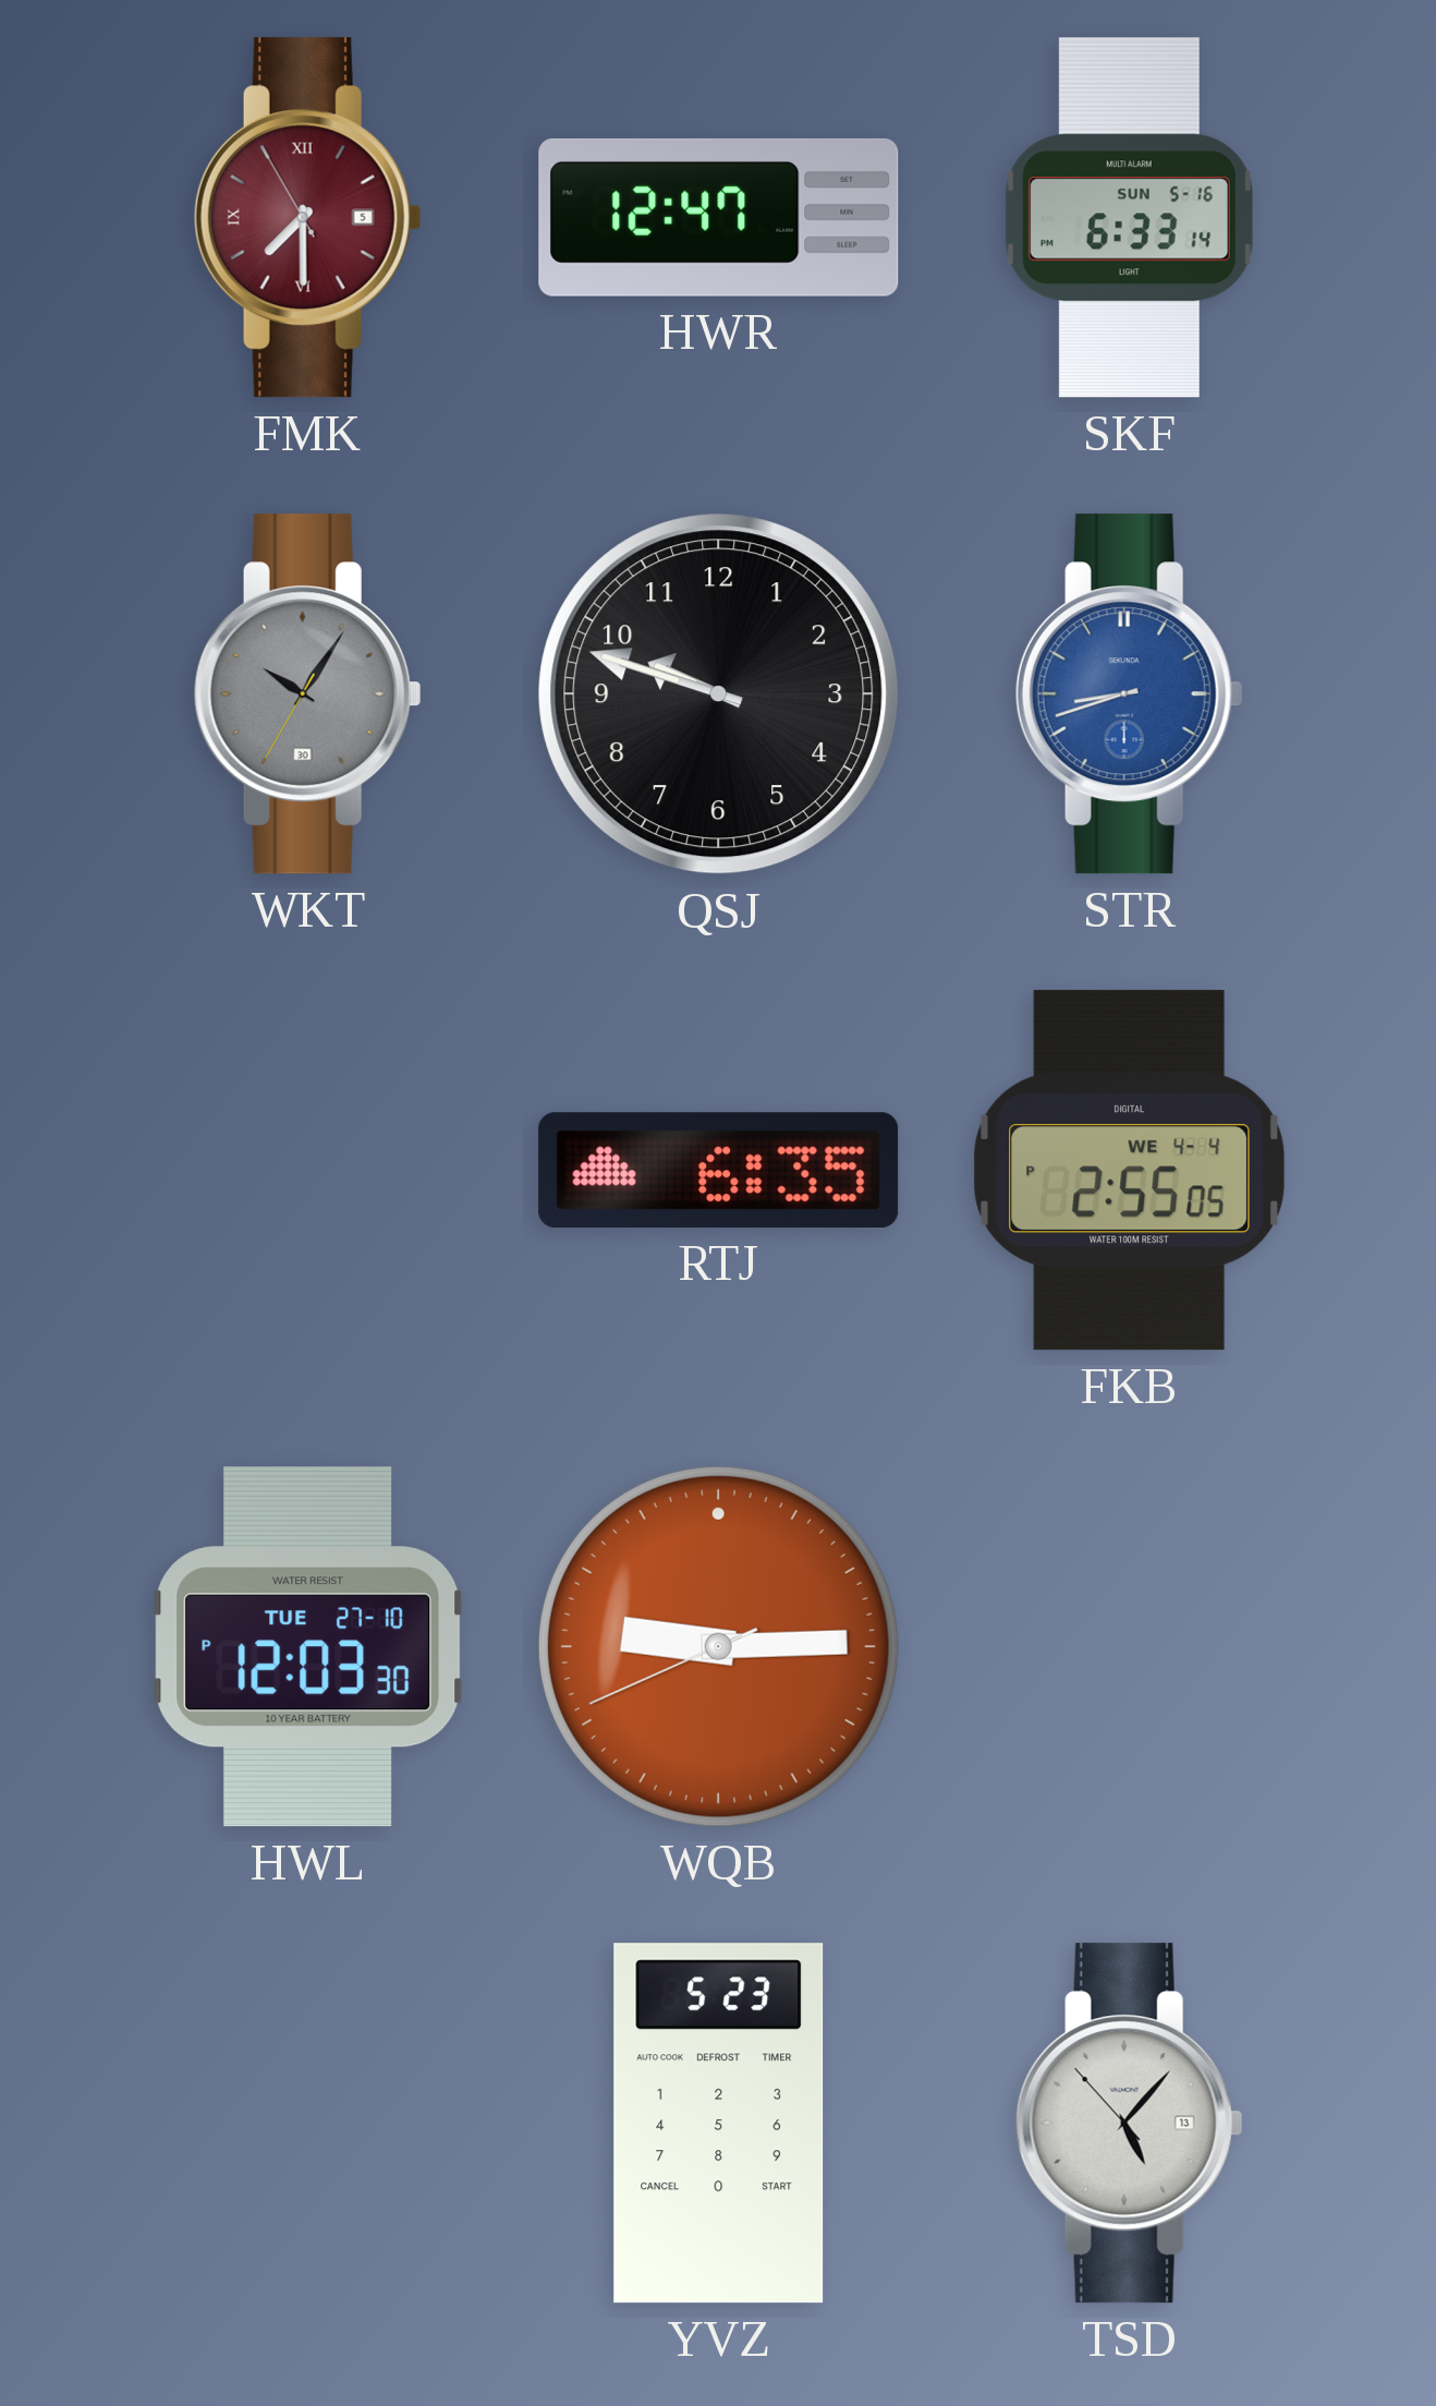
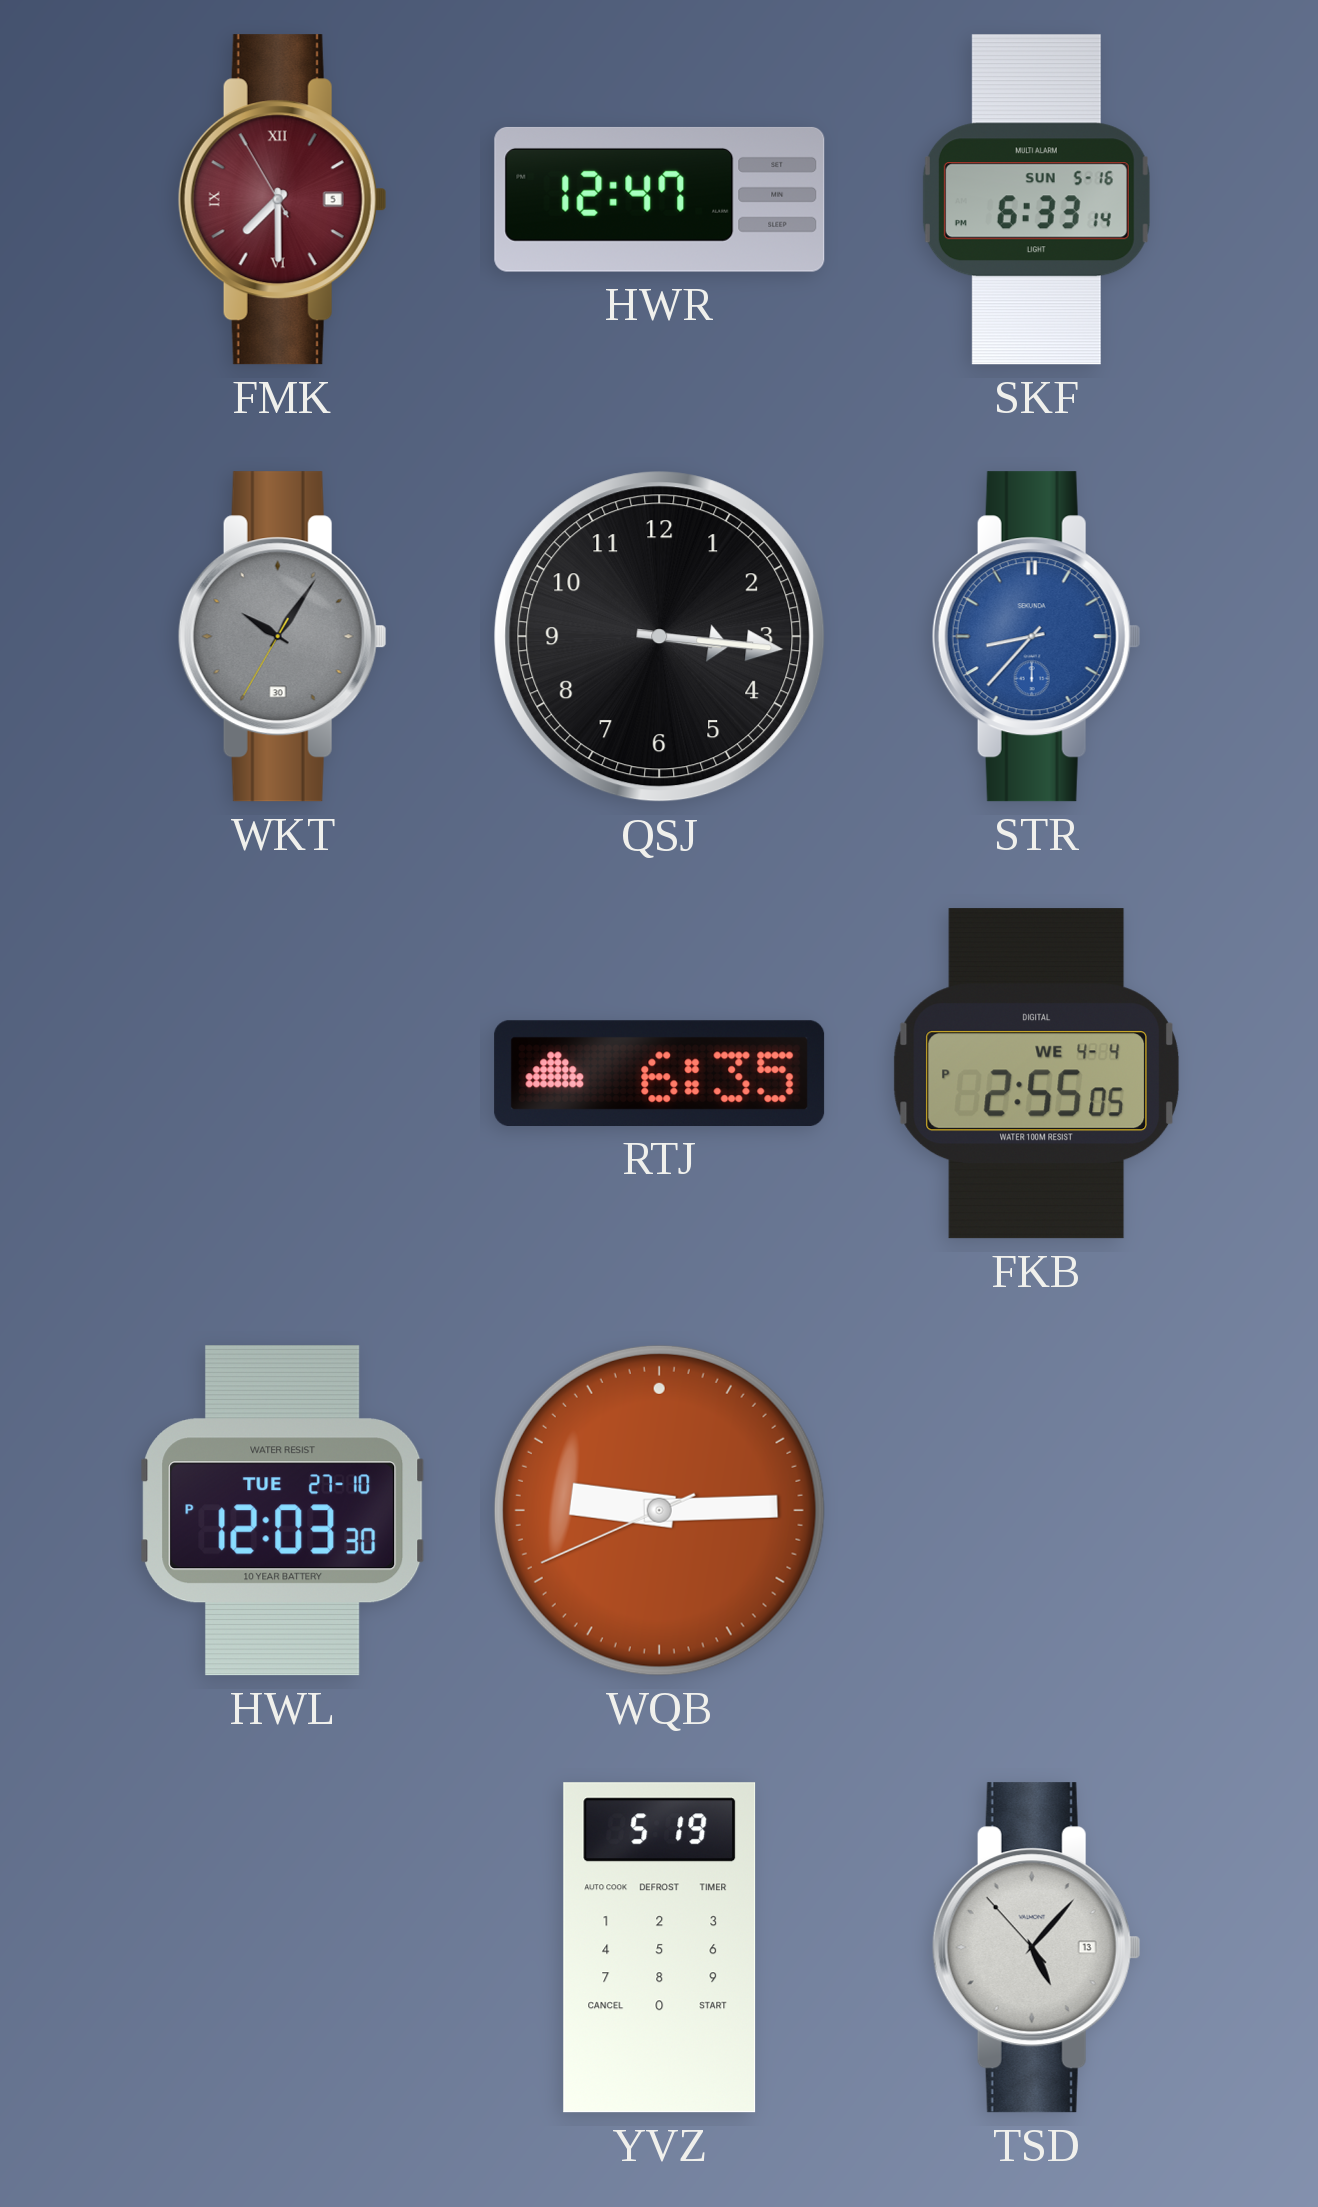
QSJ: 9:48 -> 3:16 (660, 637)
STR: 8:42 -> 8:37 (1036, 637)
YVZ: 5:23 -> 5:19 (660, 1948)
